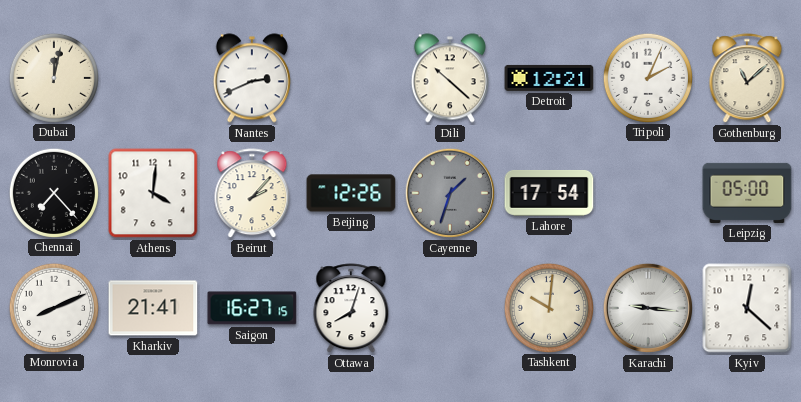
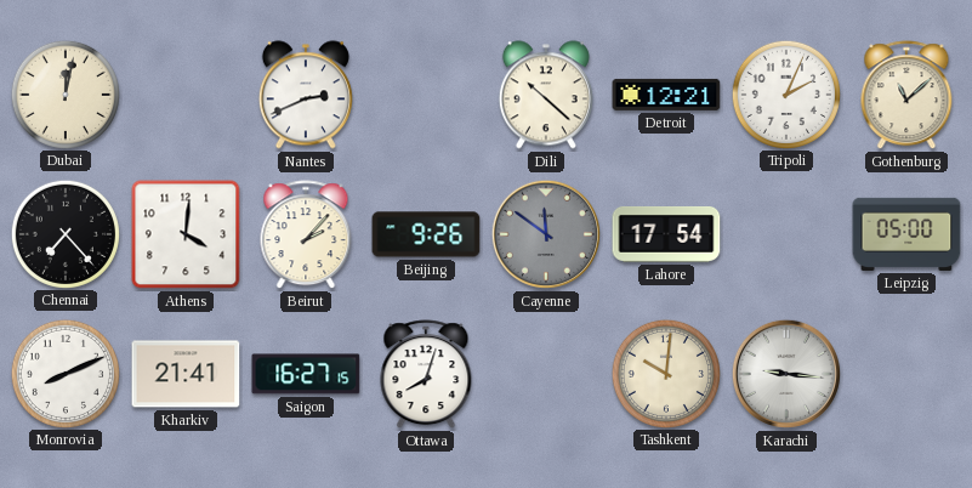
Beijing: 12:26 -> 9:26 (426, 234)
Cayenne: 1:33 -> 11:51 (546, 234)
Kyiv: 12:22 -> none (747, 308)
